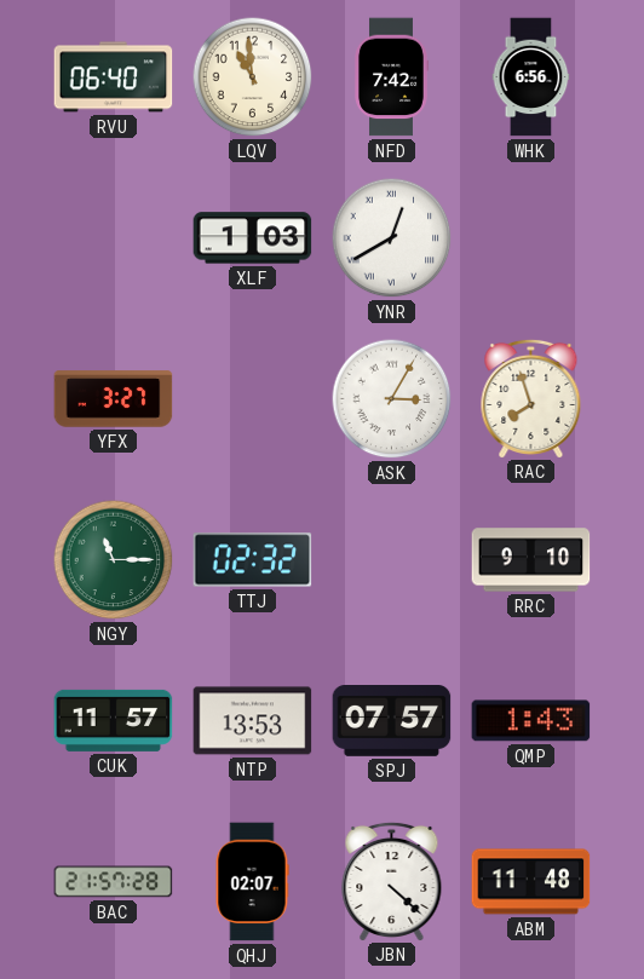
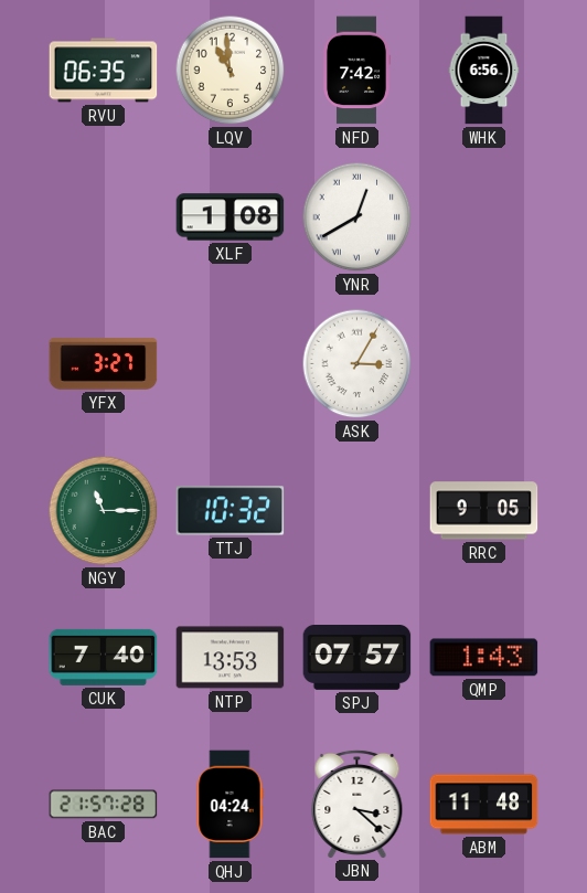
RVU: 06:40 -> 06:35 (104, 71)
XLF: 1:03 -> 1:08 (231, 217)
RAC: 7:57 -> none (531, 398)
TTJ: 02:32 -> 10:32 (231, 511)
RRC: 9:10 -> 9:05 (484, 511)
CUK: 11:57 -> 7:40 (104, 657)
QHJ: 02:07 -> 04:24 (230, 805)
JBN: 4:22 -> 3:22 (357, 804)
